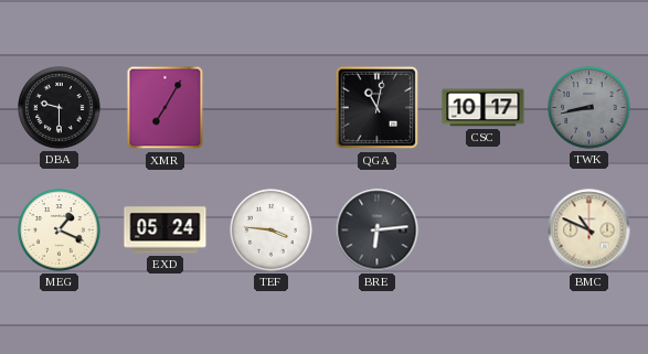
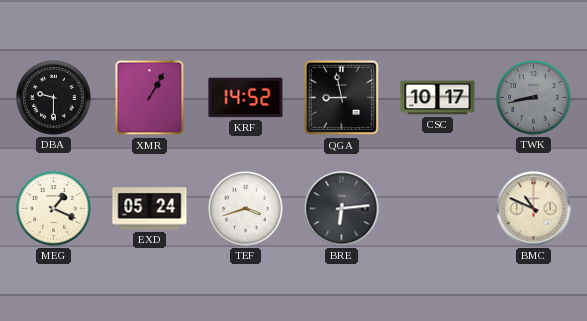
XMR: 7:05 -> 1:05 (150, 98)
KRF: none -> 14:52 (246, 98)
QGA: 11:02 -> 8:58 (342, 98)
TEF: 3:46 -> 3:42 (246, 209)
